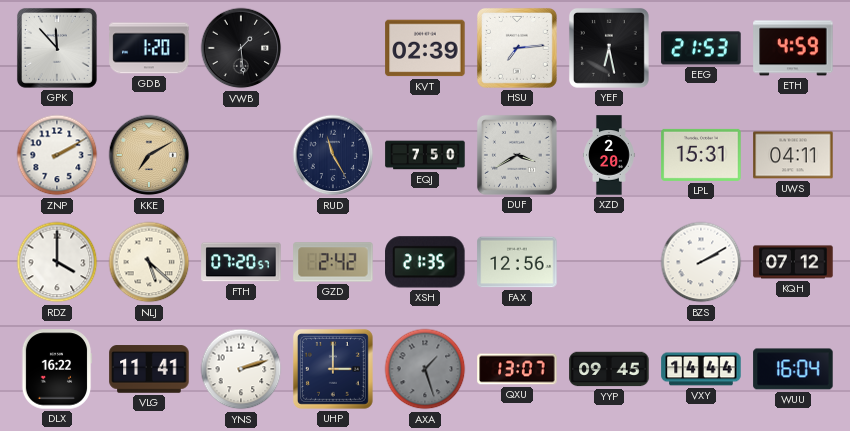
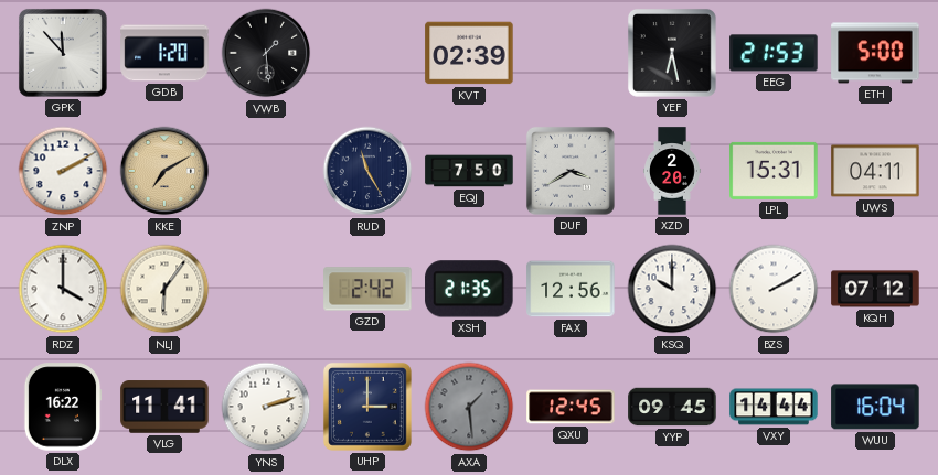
HSU: 7:14 -> none (517, 48)
ETH: 4:59 -> 5:00 (875, 53)
NLJ: 5:22 -> 6:06 (164, 289)
FTH: 07:20 -> none (241, 262)
KSQ: none -> 10:00 (672, 289)
AXA: 1:27 -> 1:29 (469, 407)
QXU: 13:07 -> 12:45 (571, 407)
